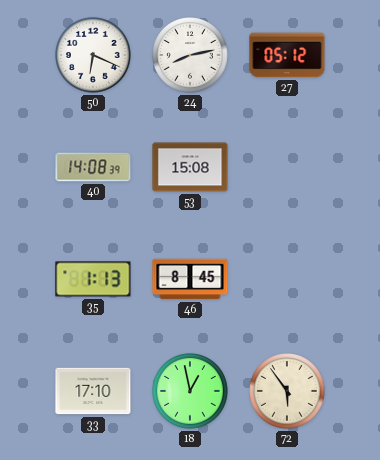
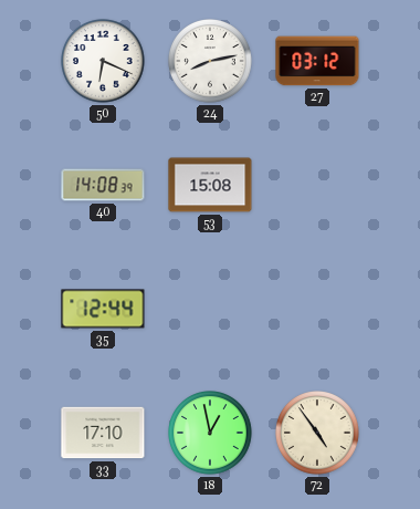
27: 05:12 -> 03:12 (317, 61)
35: 1:13 -> 12:44 (103, 309)
46: 8:45 -> none (190, 279)
72: 5:54 -> 4:54 (317, 433)
